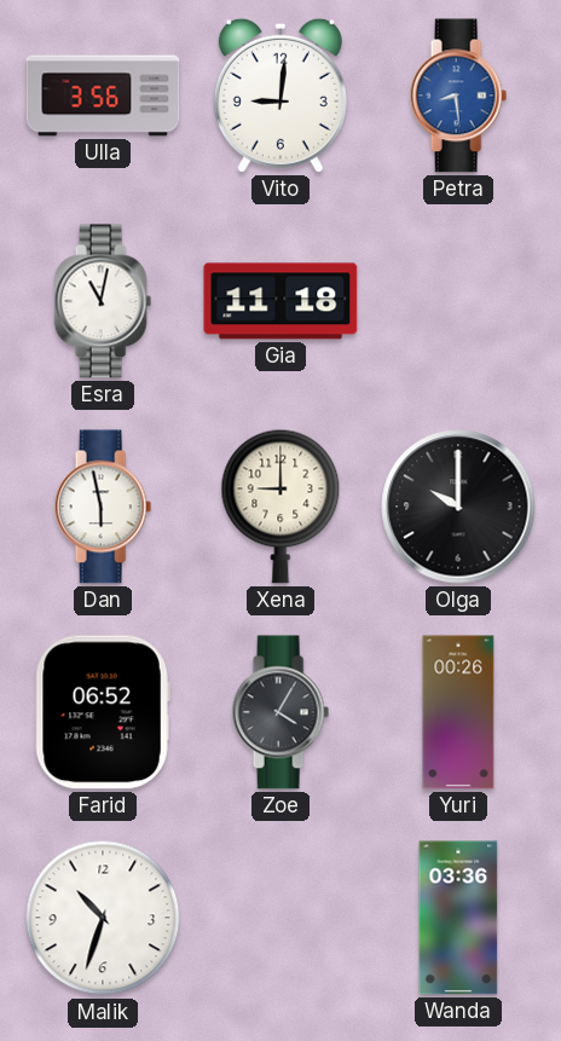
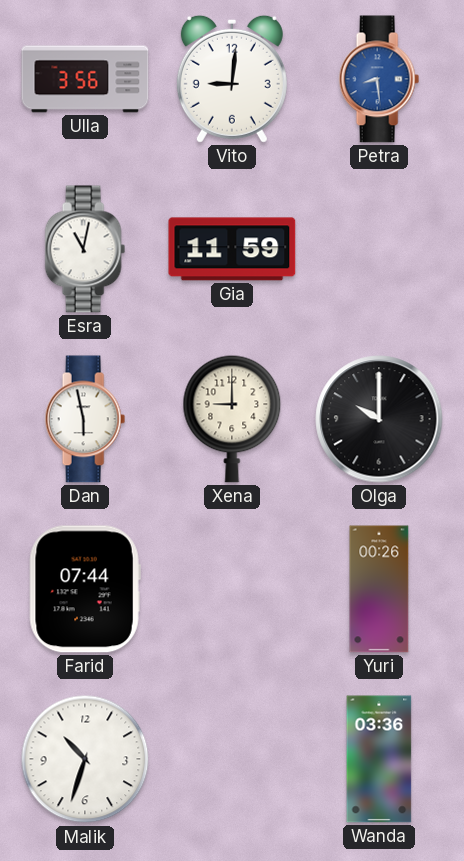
Gia: 11:18 -> 11:59 (232, 249)
Farid: 06:52 -> 07:44 (85, 589)
Zoe: 4:05 -> none (280, 712)
